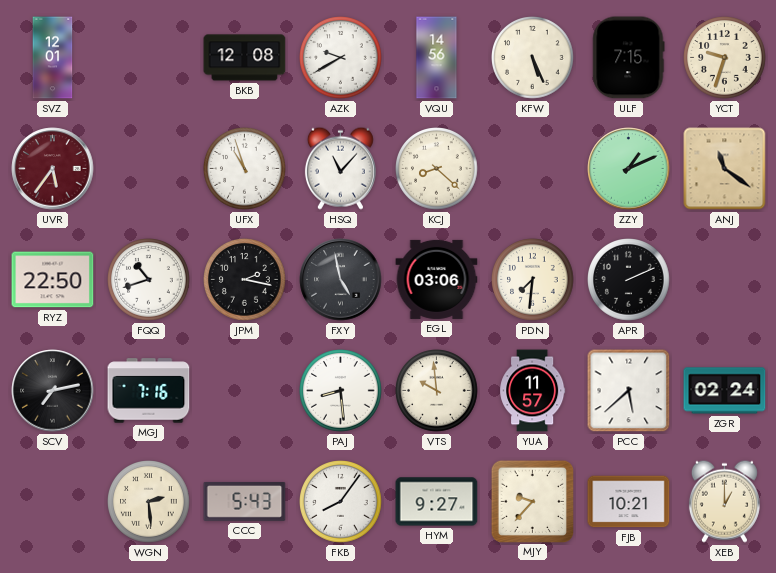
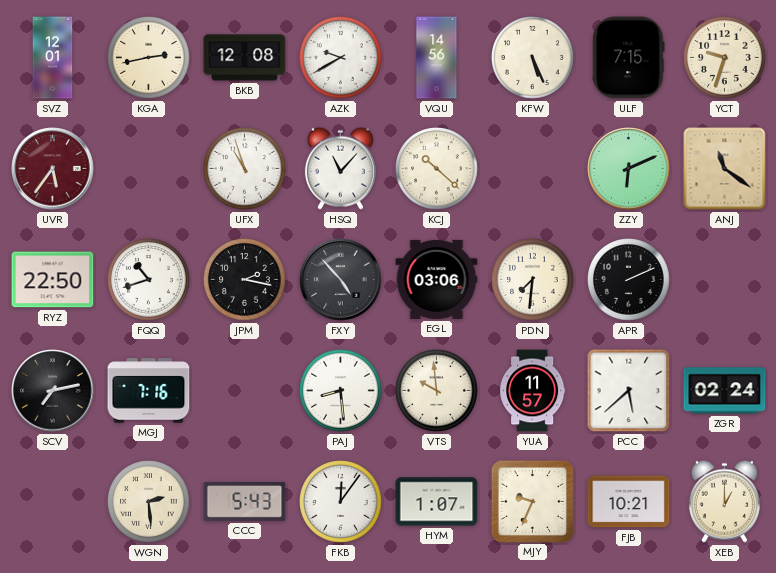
KGA: none -> 2:43 (149, 58)
KCJ: 8:22 -> 10:22 (437, 169)
ZZY: 1:11 -> 6:11 (629, 169)
FXY: 4:58 -> 4:53 (341, 280)
FKB: 8:06 -> 12:06 (341, 502)
HYM: 9:27 -> 1:07 (437, 502)
MJY: 9:37 -> 9:34 (532, 501)
